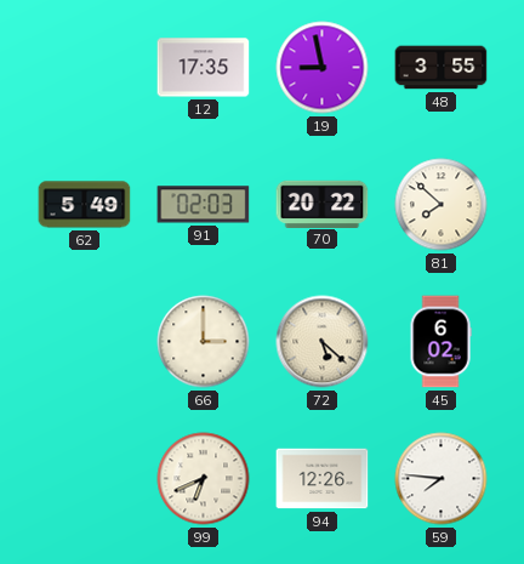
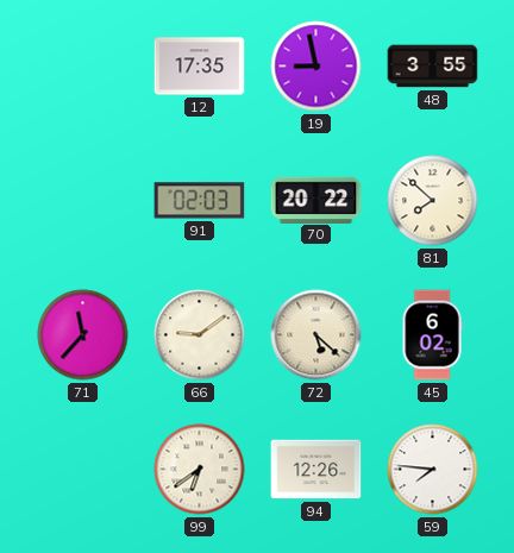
62: 5:49 -> none (85, 205)
71: none -> 11:37 (83, 335)
66: 3:00 -> 9:09 (200, 335)
99: 6:41 -> 6:39 (200, 470)
